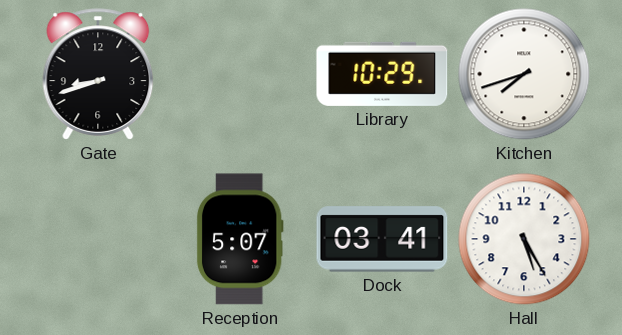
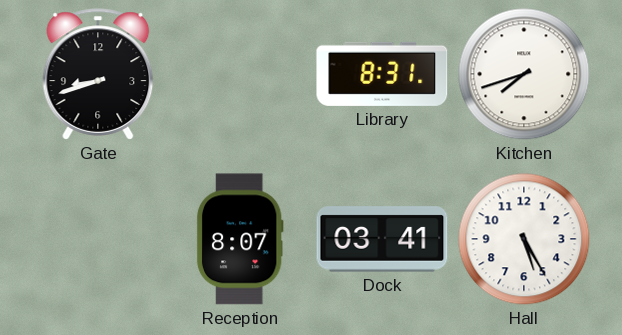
Library: 10:29 -> 8:31 (382, 74)
Reception: 5:07 -> 8:07 (240, 239)
